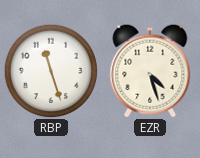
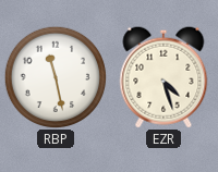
RBP: 11:27 -> 11:28 (56, 77)
